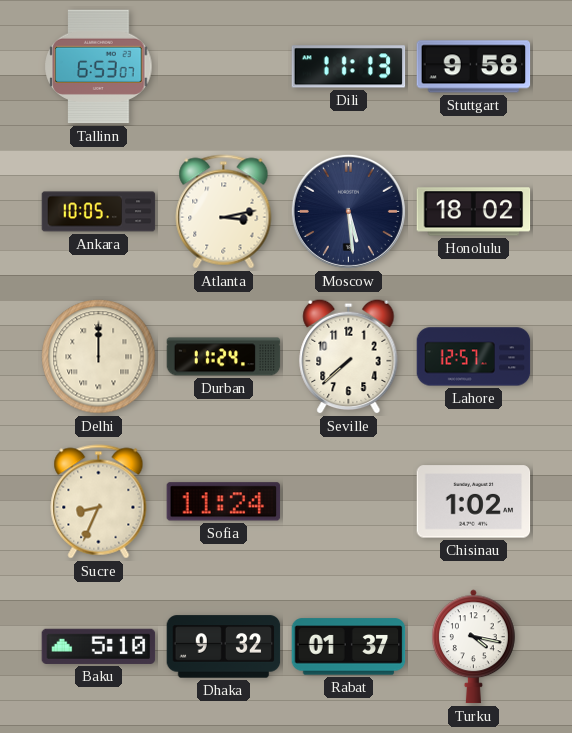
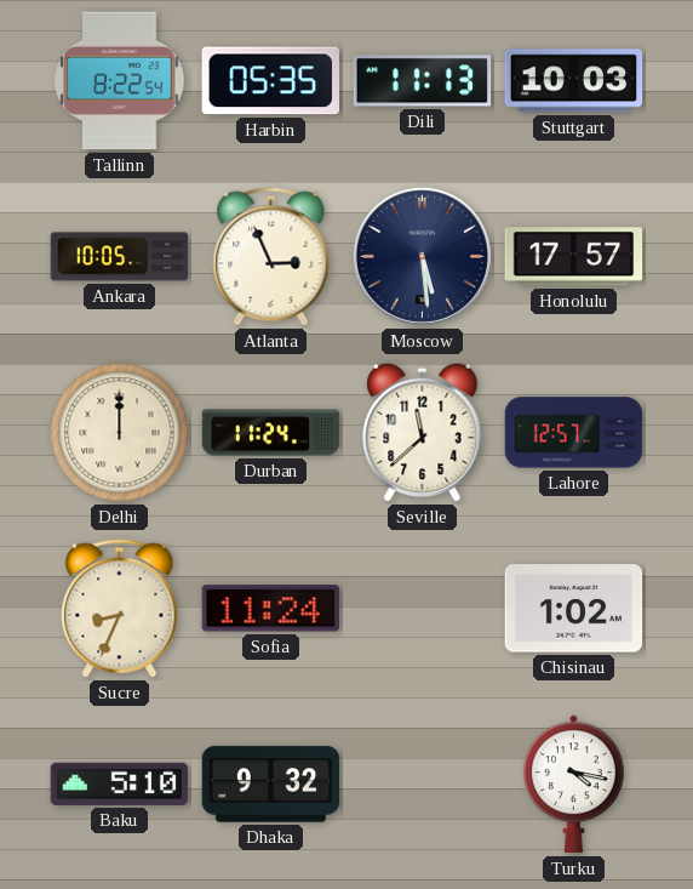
Tallinn: 6:53 -> 8:22 (120, 81)
Harbin: none -> 05:35 (270, 81)
Stuttgart: 9:58 -> 10:03 (574, 81)
Atlanta: 3:13 -> 2:56 (271, 257)
Honolulu: 18:02 -> 17:57 (574, 257)
Seville: 7:38 -> 11:38 (423, 432)
Rabat: 01:37 -> none (349, 647)
